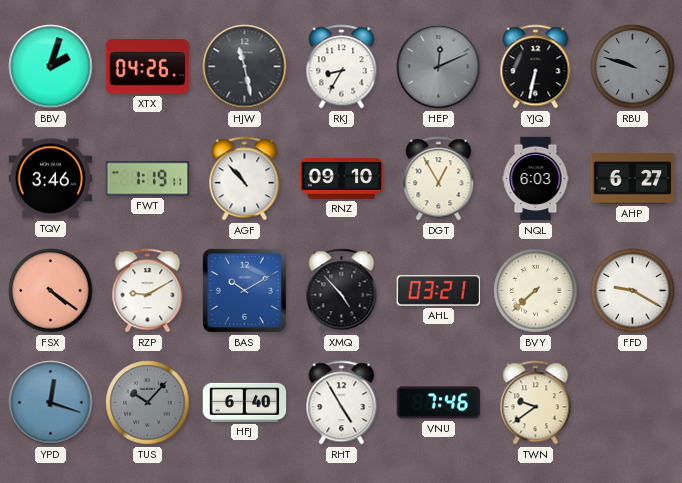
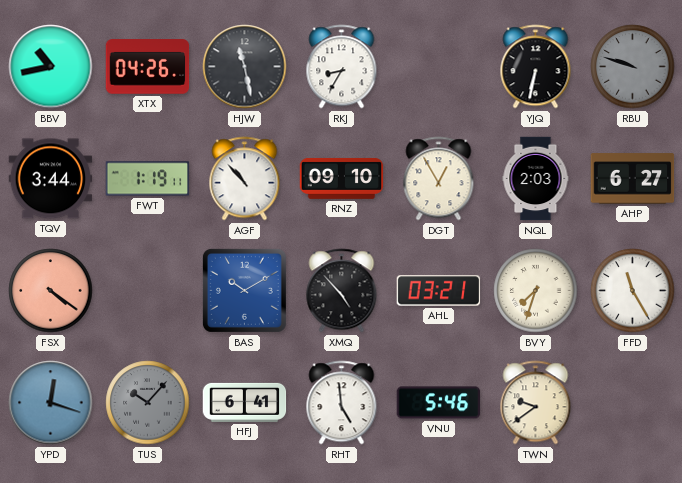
BBV: 2:03 -> 10:43 (51, 67)
HEP: 12:11 -> none (439, 67)
TQV: 3:46 -> 3:44 (51, 179)
NQL: 6:03 -> 2:03 (536, 179)
RZP: 9:10 -> none (148, 291)
BVY: 7:38 -> 7:33 (536, 291)
FFD: 9:20 -> 11:25 (633, 291)
HFJ: 6:40 -> 6:41 (245, 402)
RHT: 4:55 -> 4:59 (342, 403)
VNU: 7:46 -> 5:46 (439, 403)
